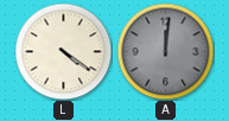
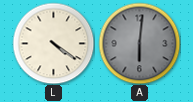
A: 12:01 -> 6:01 (139, 43)
